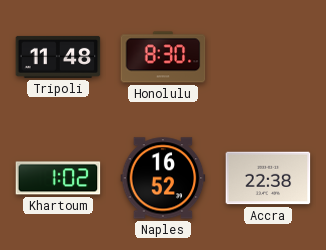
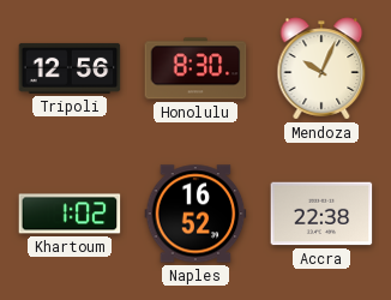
Tripoli: 11:48 -> 12:56 (70, 68)
Mendoza: none -> 10:04 (321, 68)
